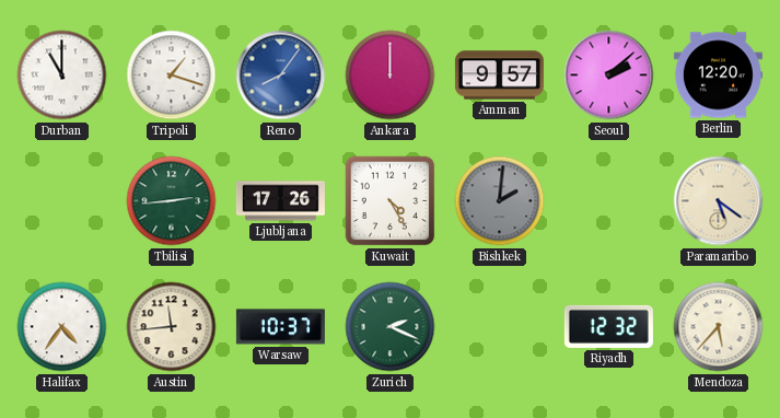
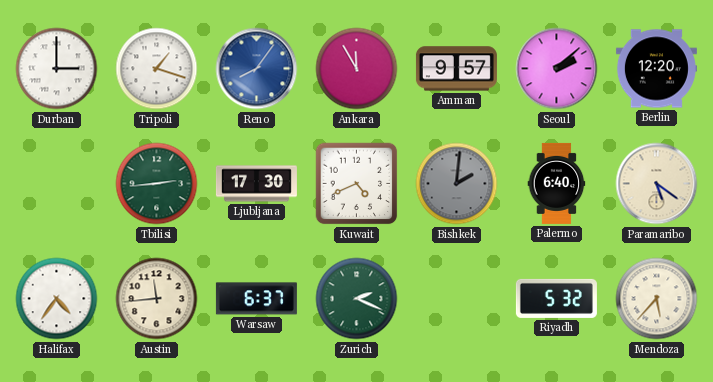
Durban: 11:00 -> 3:00 (57, 69)
Ankara: 12:00 -> 11:55 (357, 69)
Ljubljana: 17:26 -> 17:30 (256, 184)
Kuwait: 4:25 -> 4:41 (357, 184)
Palermo: none -> 6:40 (557, 183)
Warsaw: 10:37 -> 6:37 (256, 299)
Riyadh: 12:32 -> 5:32 (556, 298)
